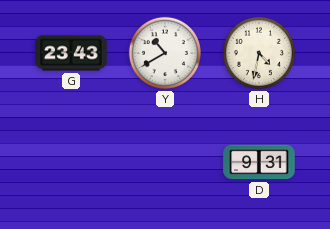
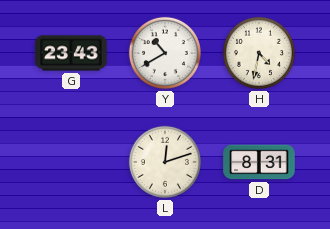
L: none -> 12:12 (165, 162)
D: 9:31 -> 8:31 (259, 162)
